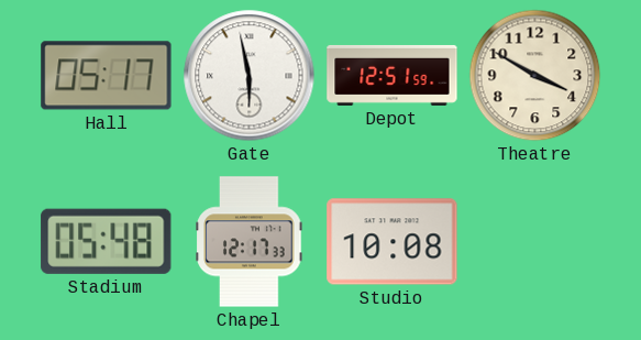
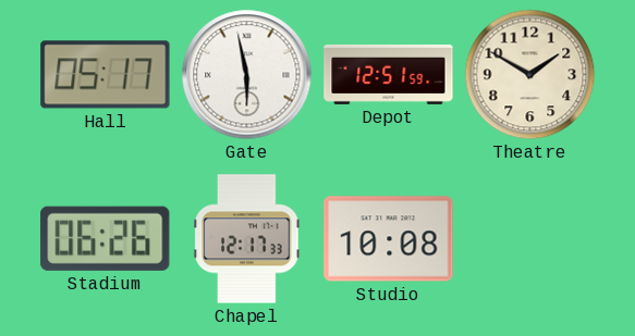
Theatre: 3:50 -> 1:50 (530, 75)
Stadium: 05:48 -> 06:26 (106, 238)
